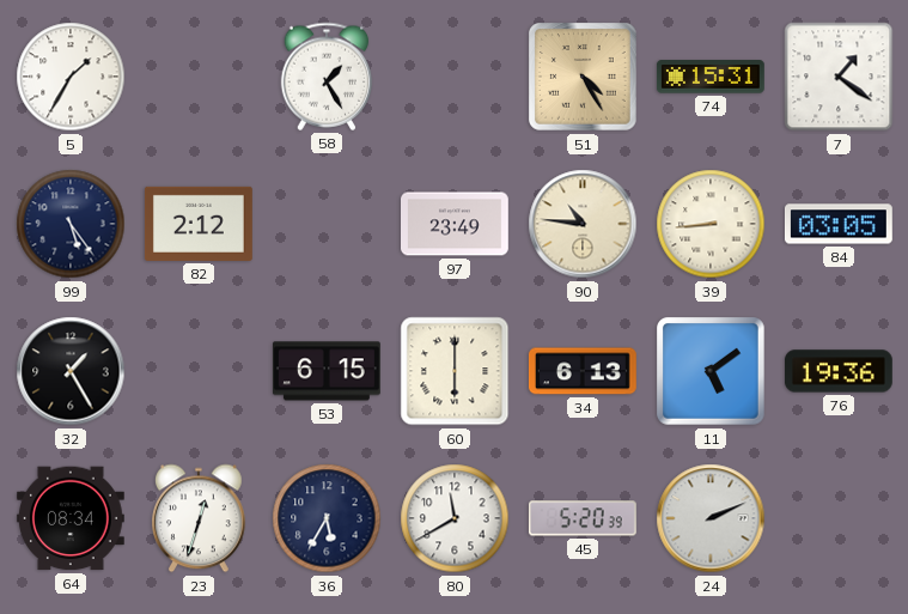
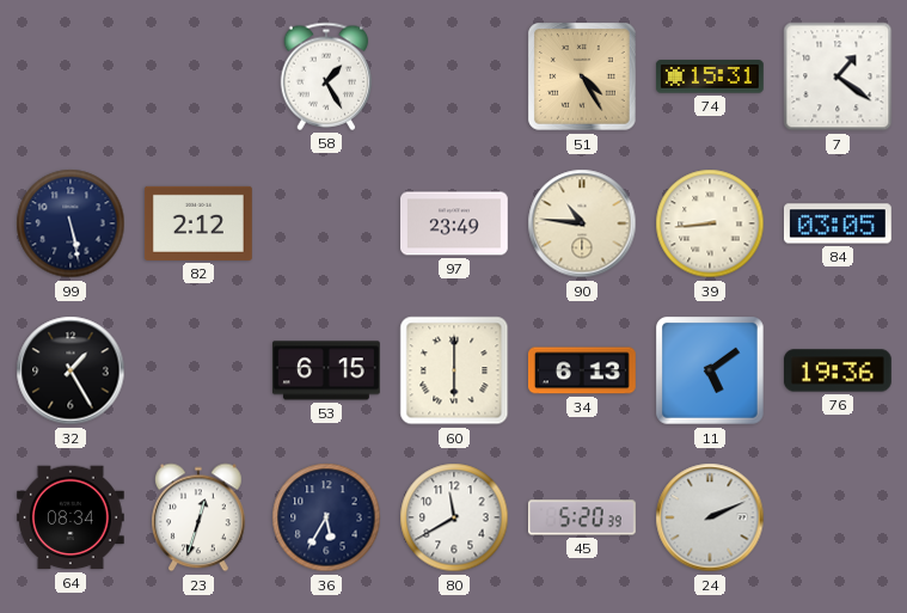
5: 1:35 -> none (71, 77)
99: 5:24 -> 5:28 (71, 223)
